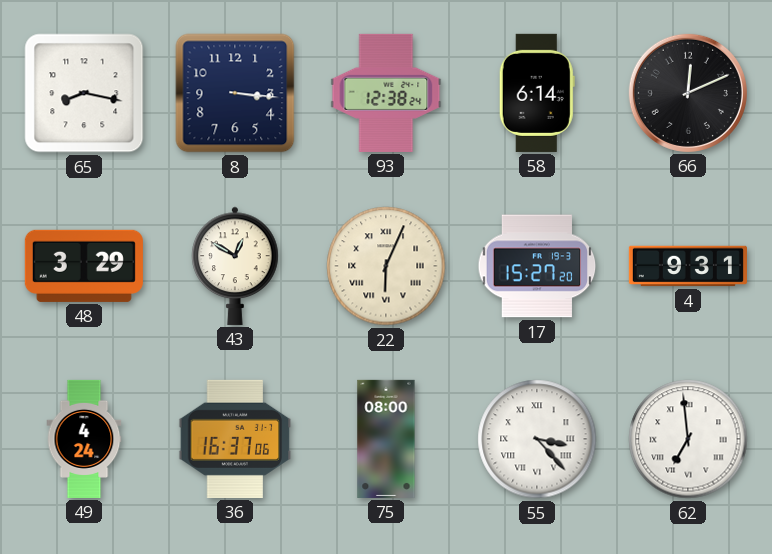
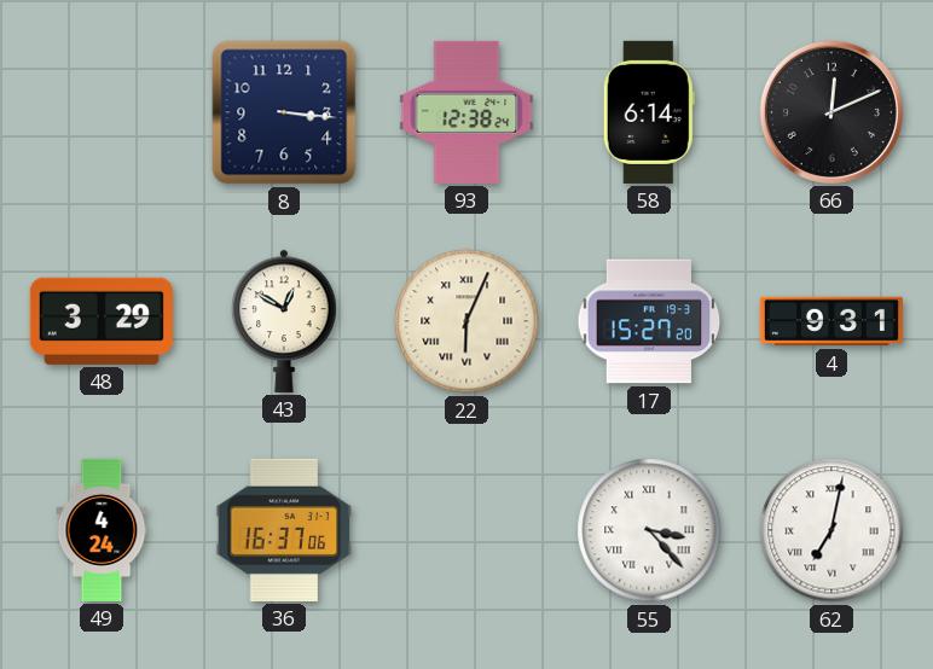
65: 8:17 -> none (84, 93)
75: 08:00 -> none (386, 439)
62: 6:59 -> 7:02 (831, 530)
